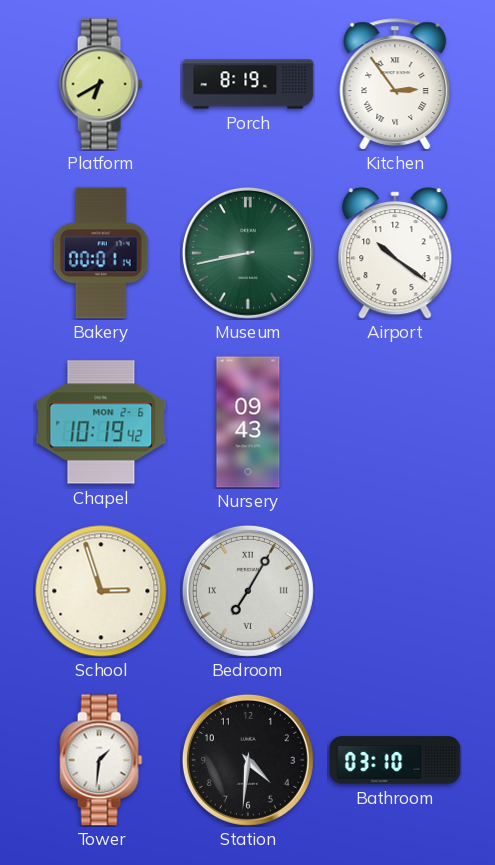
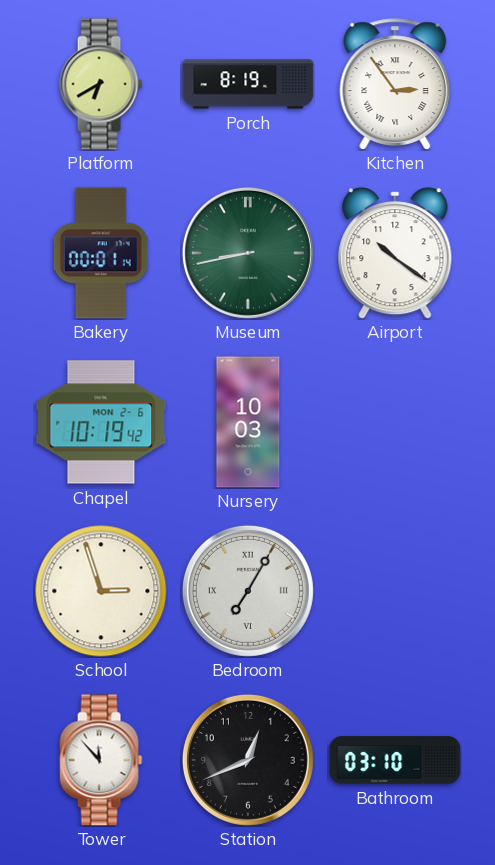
Nursery: 09:43 -> 10:03 (248, 422)
Tower: 1:31 -> 11:53 (101, 760)
Station: 4:31 -> 12:41 (248, 760)
